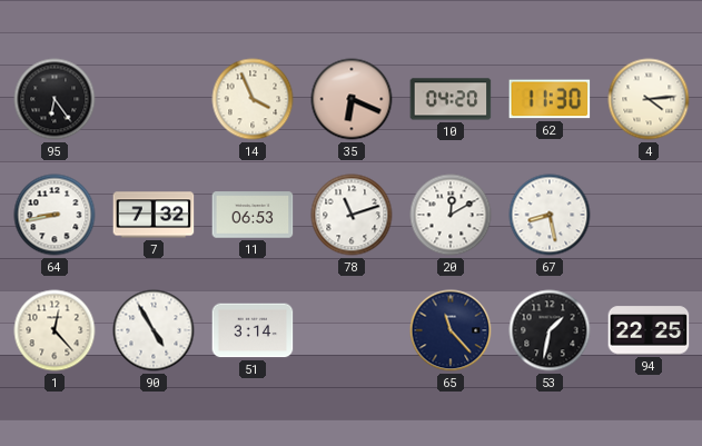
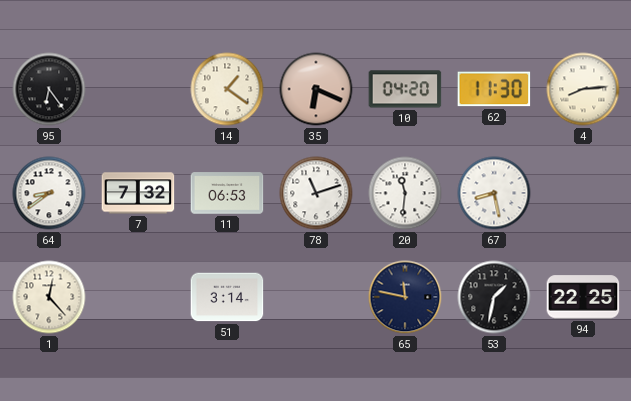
14: 3:56 -> 1:21 (227, 89)
4: 4:14 -> 8:14 (583, 89)
64: 8:43 -> 8:39 (49, 193)
20: 12:10 -> 11:31 (405, 193)
90: 4:55 -> none (154, 330)
65: 11:23 -> 11:47 (405, 297)
